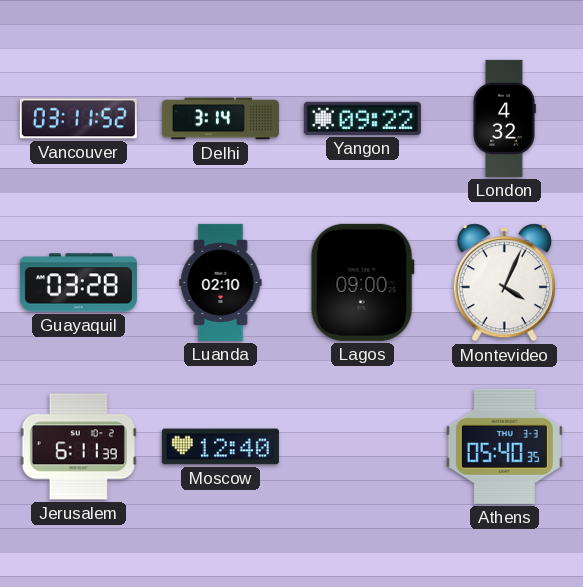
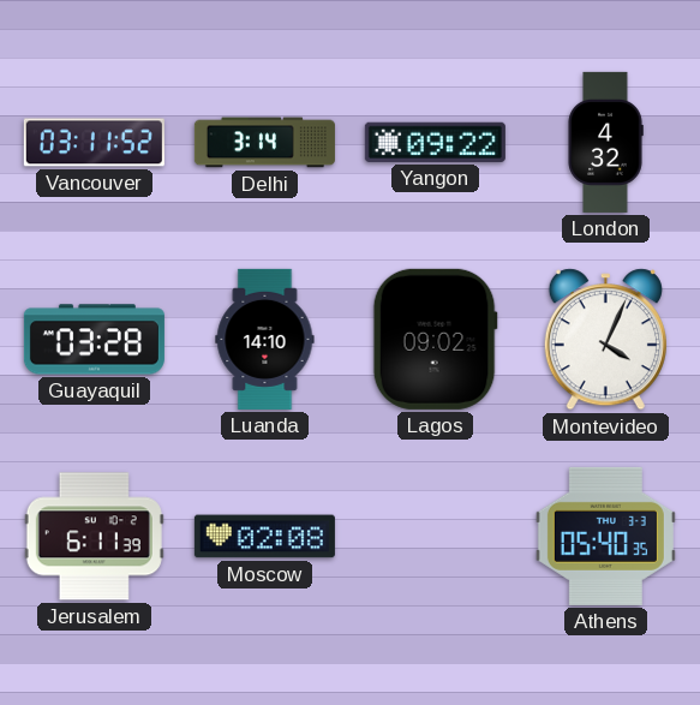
Luanda: 02:10 -> 14:10 (265, 339)
Lagos: 09:00 -> 09:02 (435, 339)
Moscow: 12:40 -> 02:08 (264, 537)
